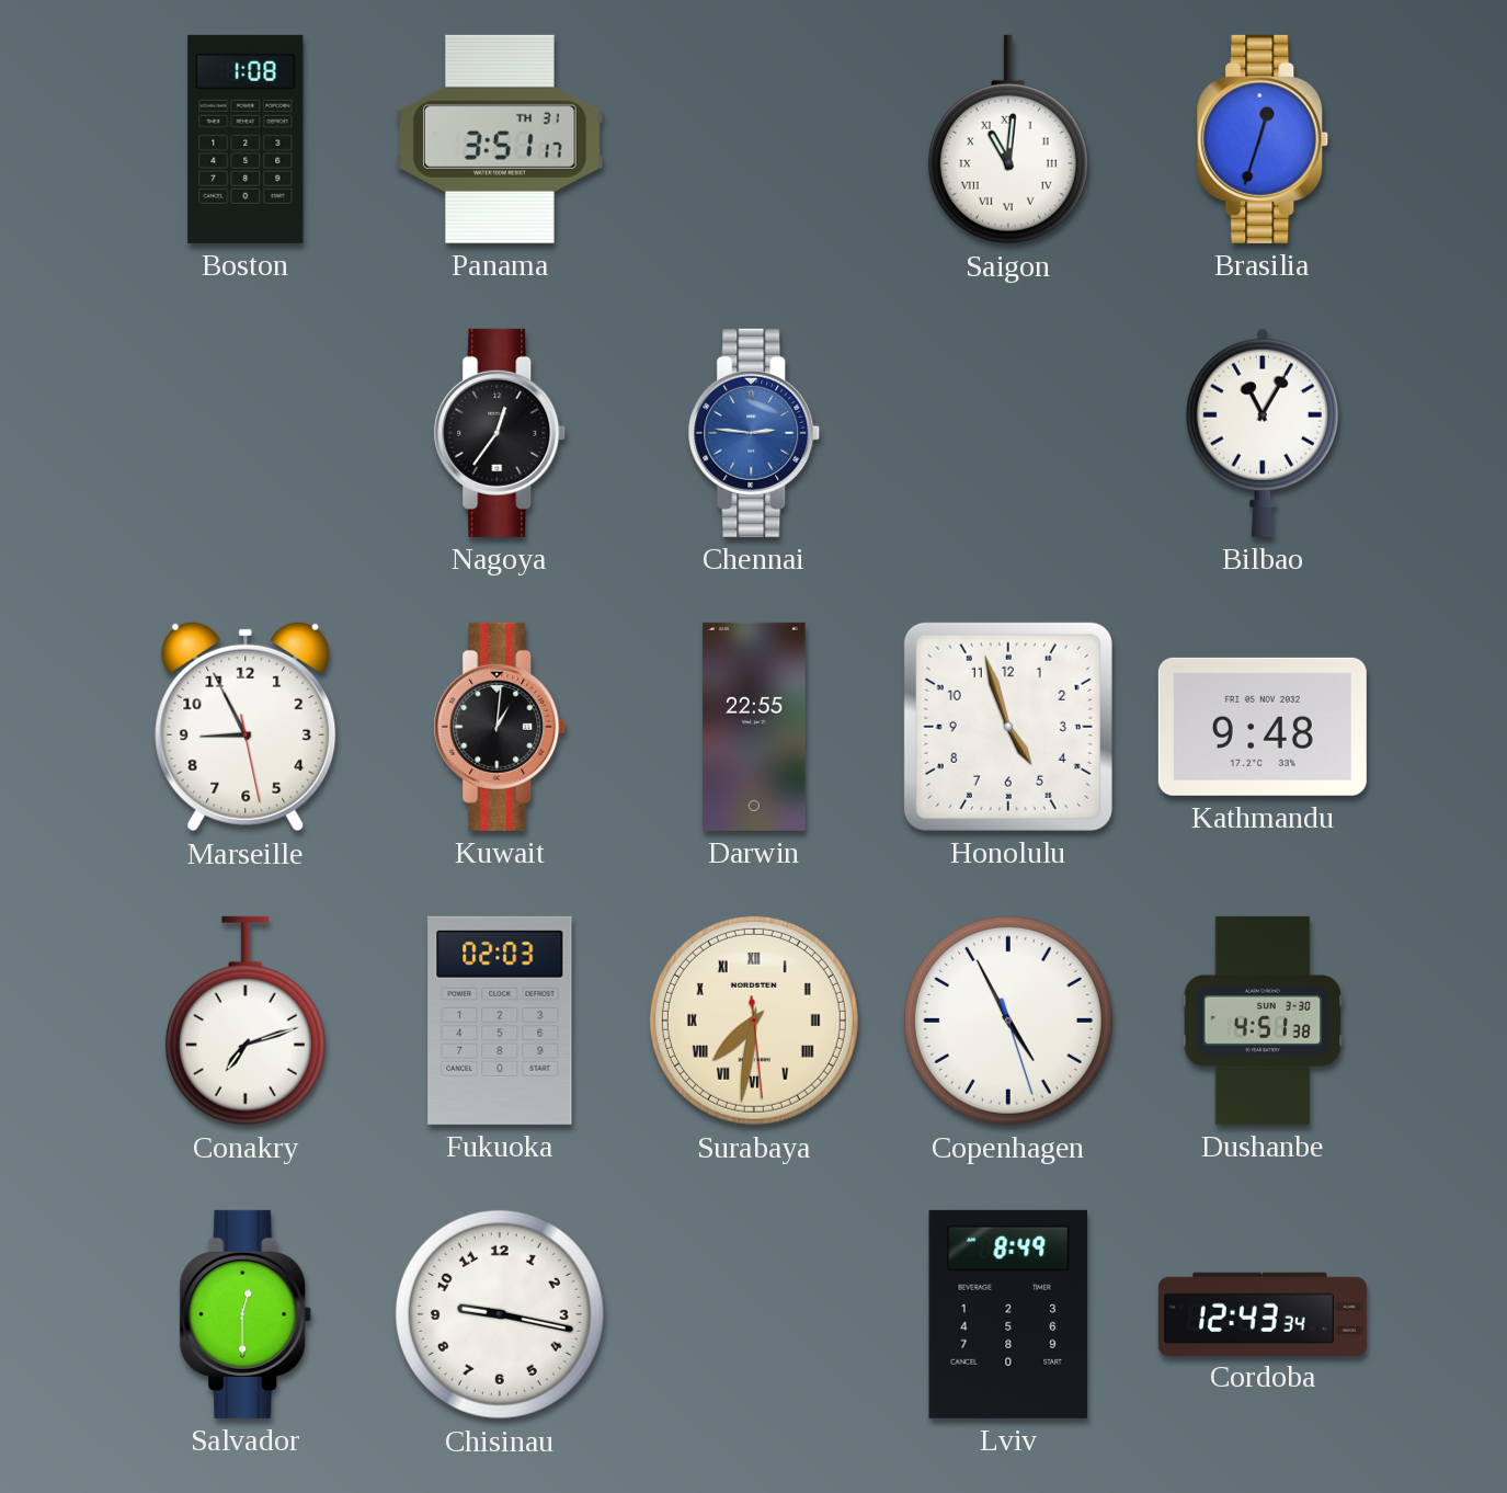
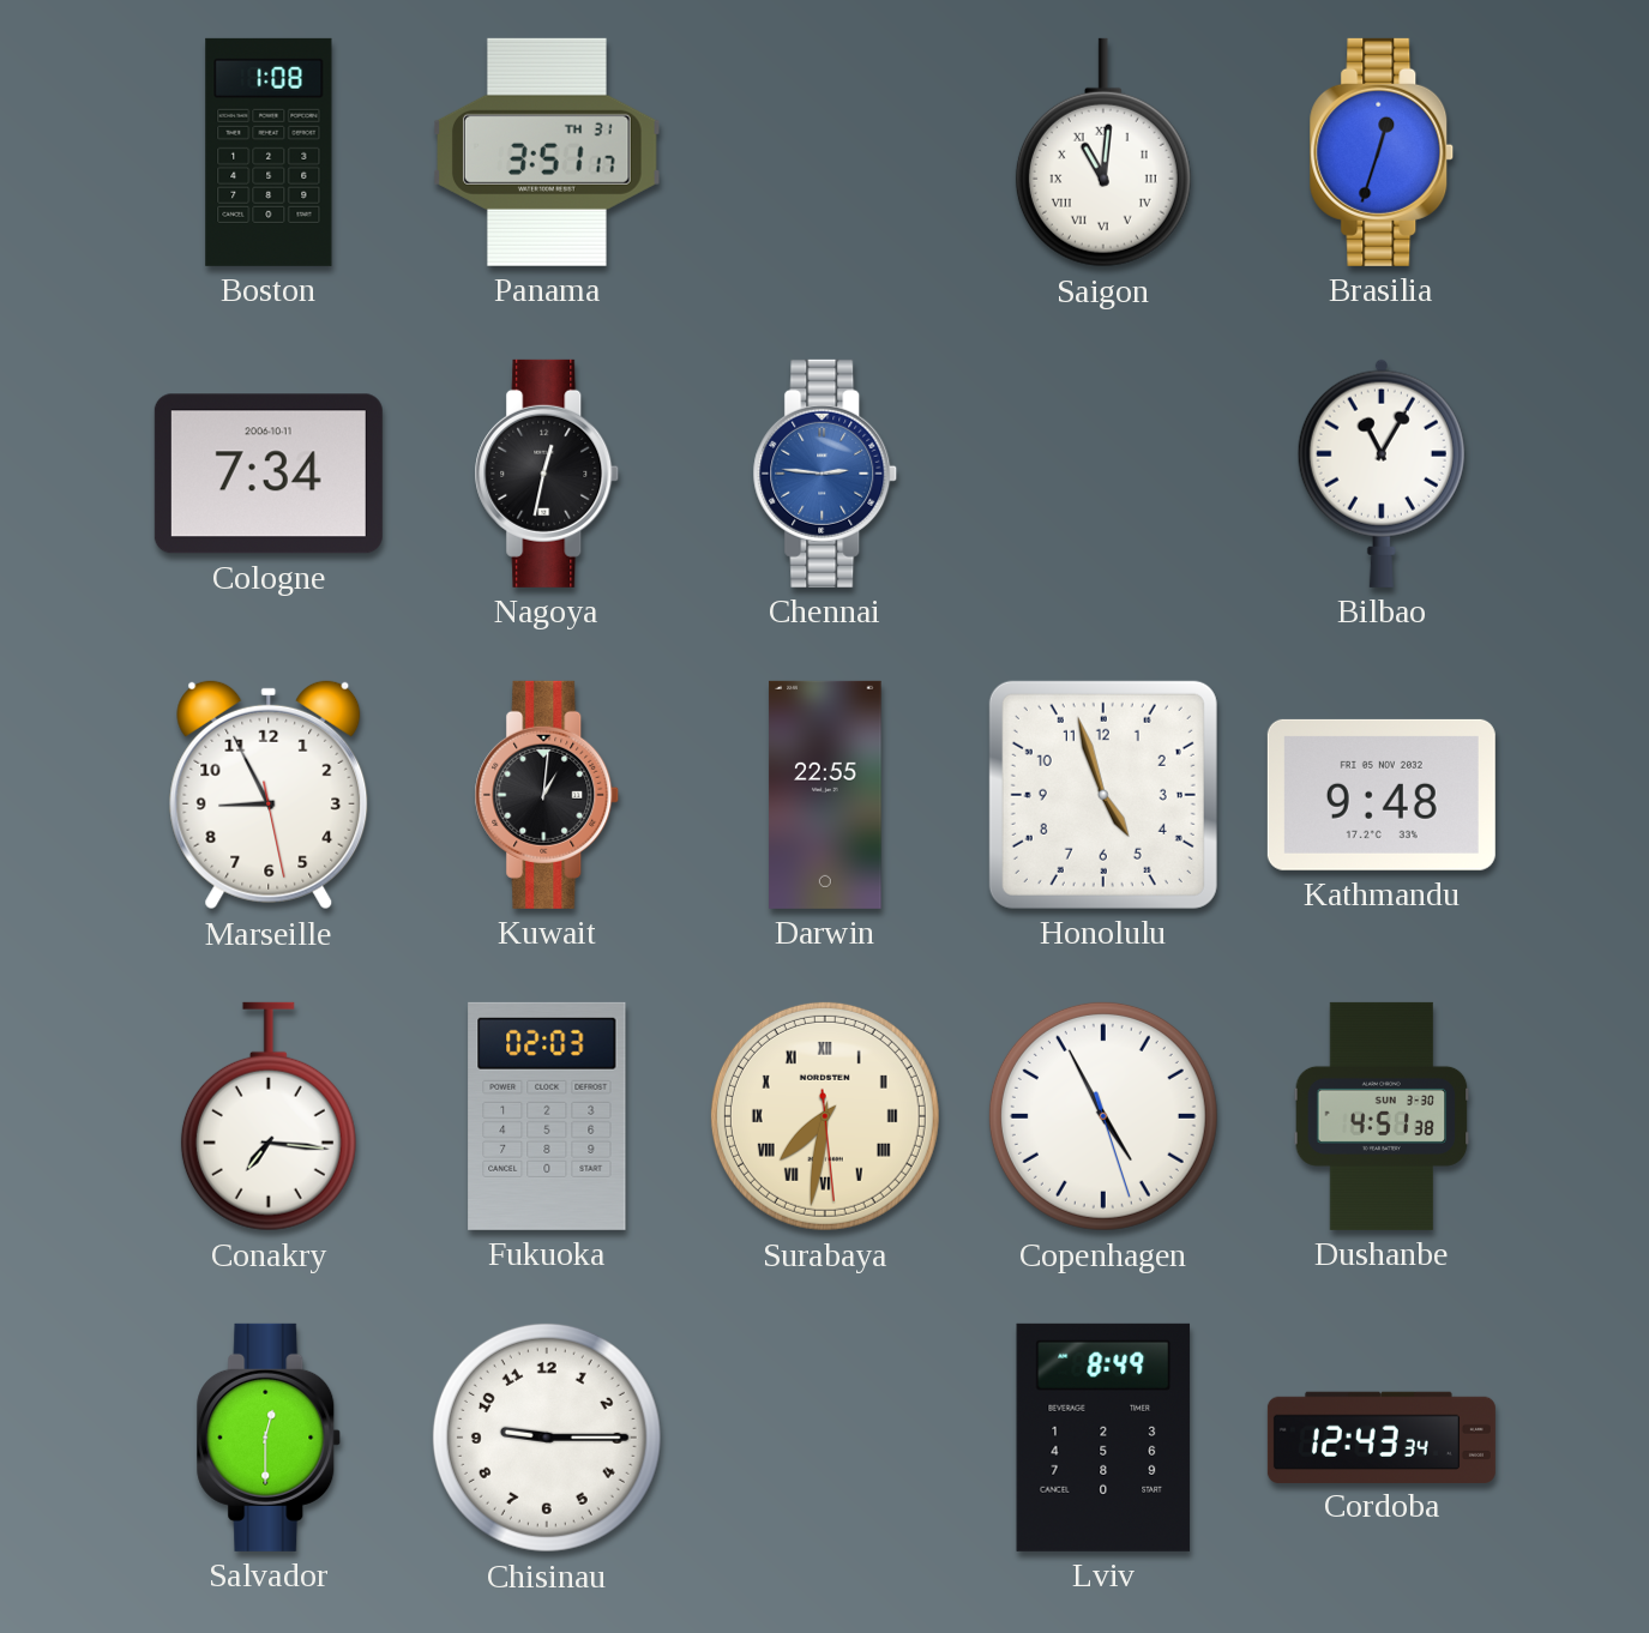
Cologne: none -> 7:34 (269, 474)
Nagoya: 12:36 -> 12:32 (547, 474)
Conakry: 7:12 -> 7:16 (269, 1116)
Chisinau: 9:17 -> 9:15 (547, 1438)
